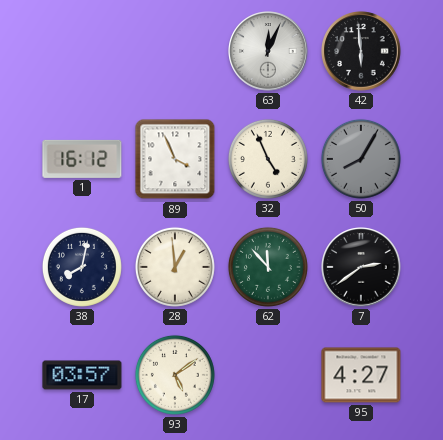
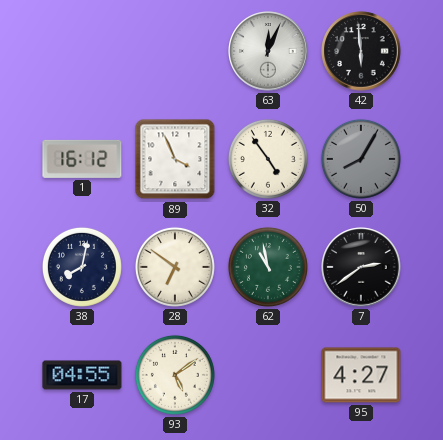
32: 4:56 -> 4:54 (268, 159)
28: 12:59 -> 6:51 (175, 267)
62: 11:53 -> 10:58 (268, 267)
17: 03:57 -> 04:55 (82, 375)
